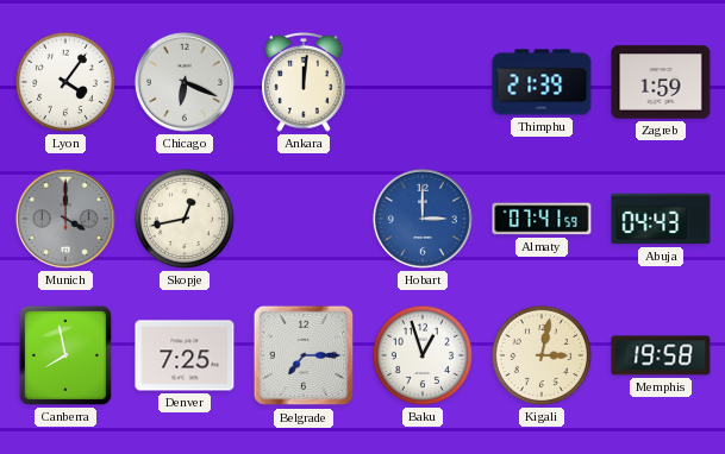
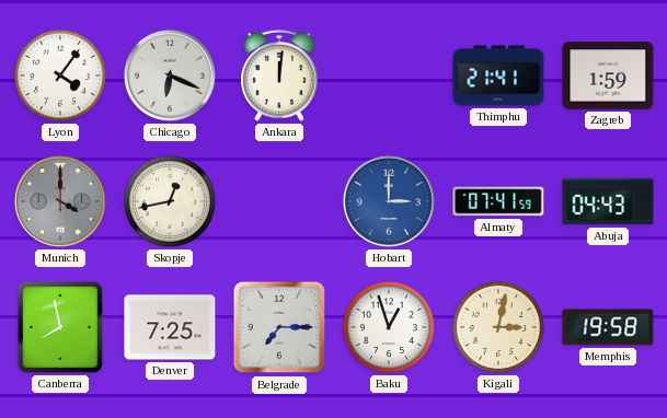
Thimphu: 21:39 -> 21:41 (498, 76)
